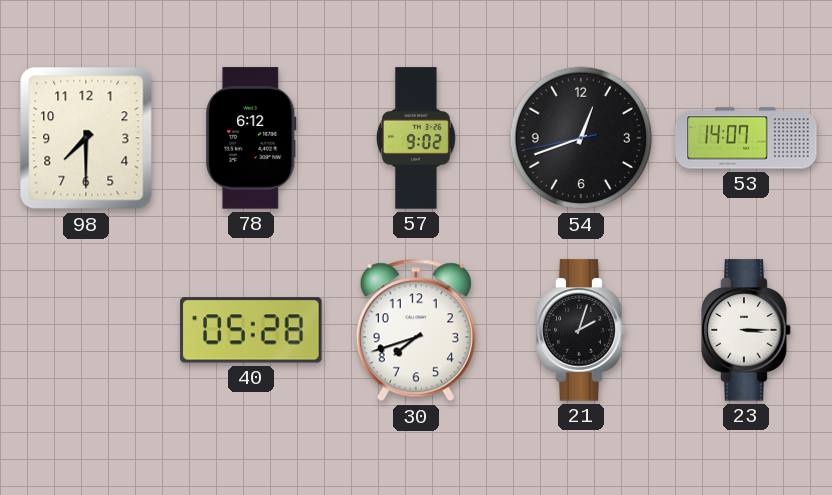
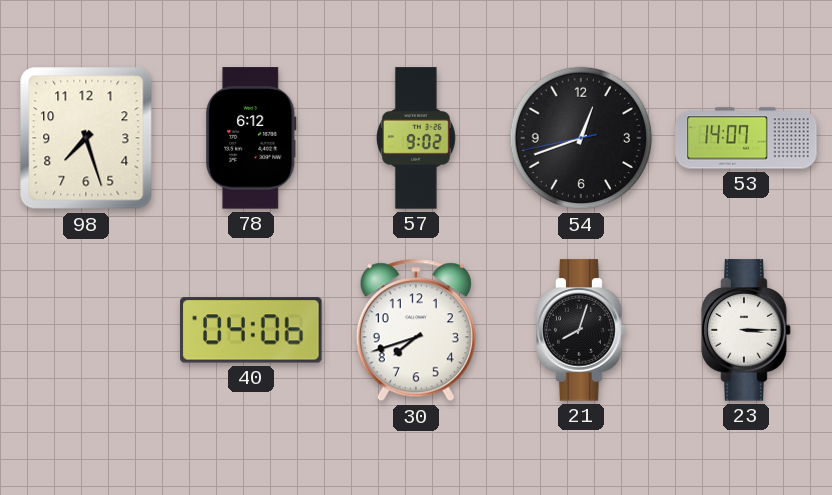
98: 7:30 -> 7:27 (86, 138)
40: 05:28 -> 04:06 (251, 330)
21: 2:03 -> 8:03 (581, 330)
